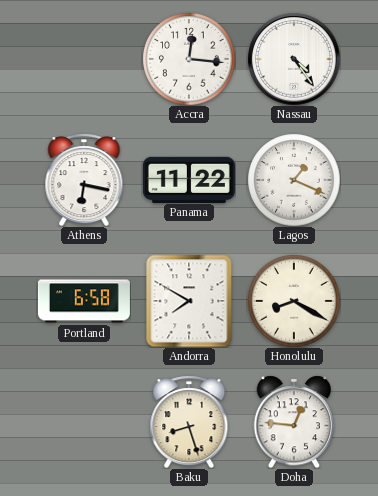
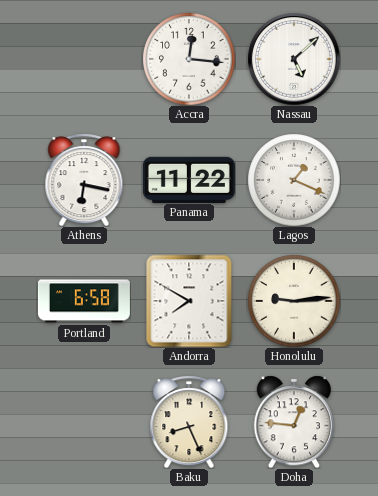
Nassau: 4:24 -> 5:08 (294, 59)
Honolulu: 8:20 -> 9:14 (294, 301)
Baku: 8:27 -> 8:26 (189, 422)
